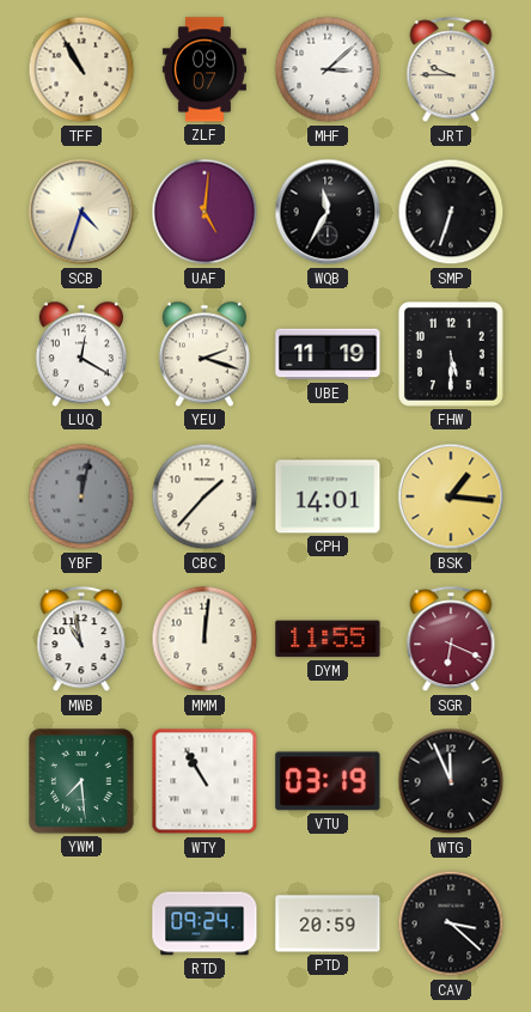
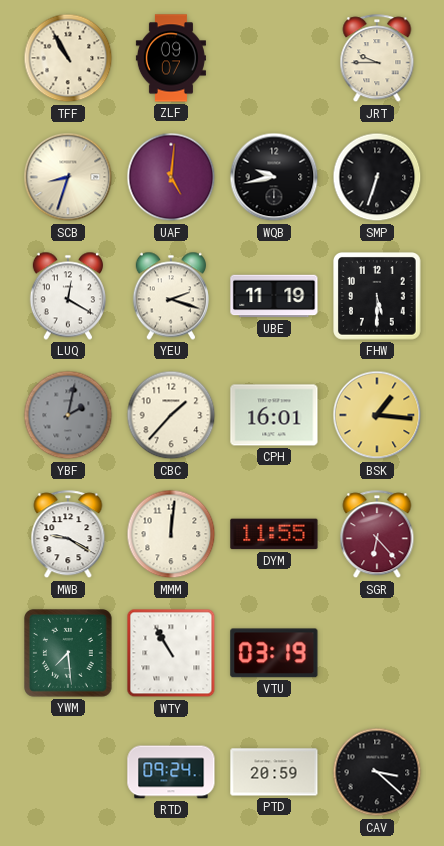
MHF: 3:08 -> none (328, 69)
SCB: 4:33 -> 8:33 (68, 177)
WQB: 11:35 -> 9:43 (274, 177)
YBF: 12:02 -> 2:02 (68, 415)
CPH: 14:01 -> 16:01 (274, 415)
MWB: 10:58 -> 9:20 (68, 535)
SGR: 6:19 -> 6:23 (377, 535)
WTG: 11:56 -> none (451, 781)
